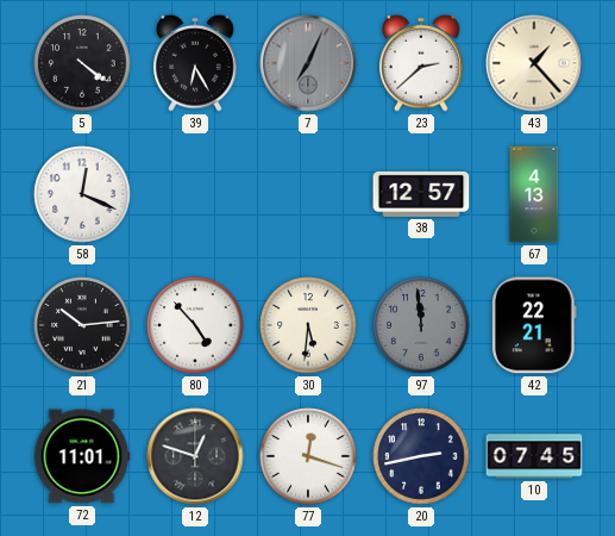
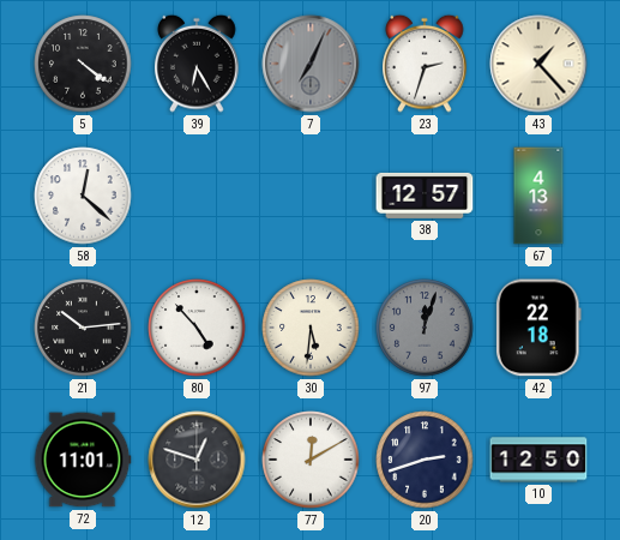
23: 2:38 -> 2:33 (425, 64)
58: 12:19 -> 12:22 (83, 196)
97: 11:59 -> 12:03 (425, 328)
42: 22:21 -> 22:18 (540, 328)
77: 12:18 -> 12:10 (311, 460)
20: 2:43 -> 2:42 (425, 460)
10: 07:45 -> 12:50 (538, 460)
